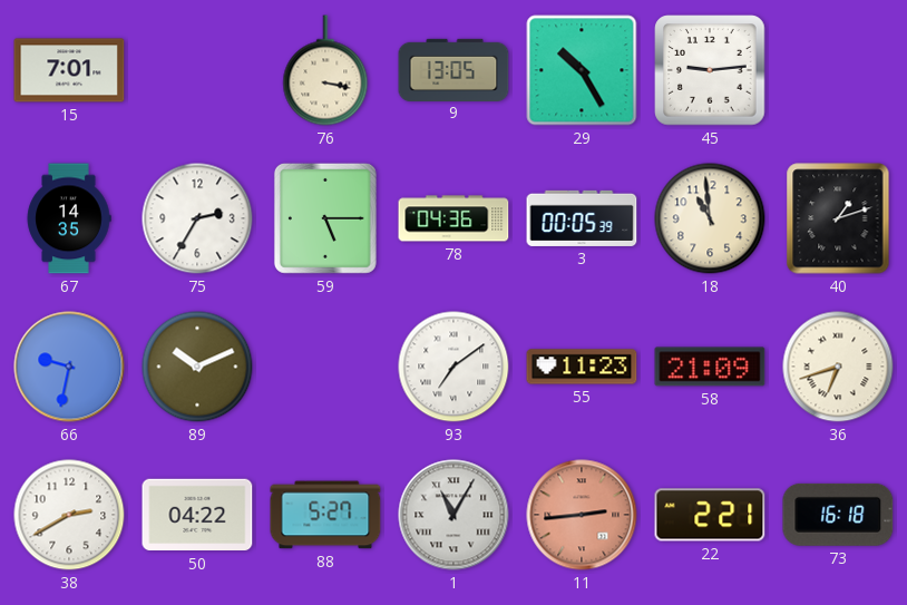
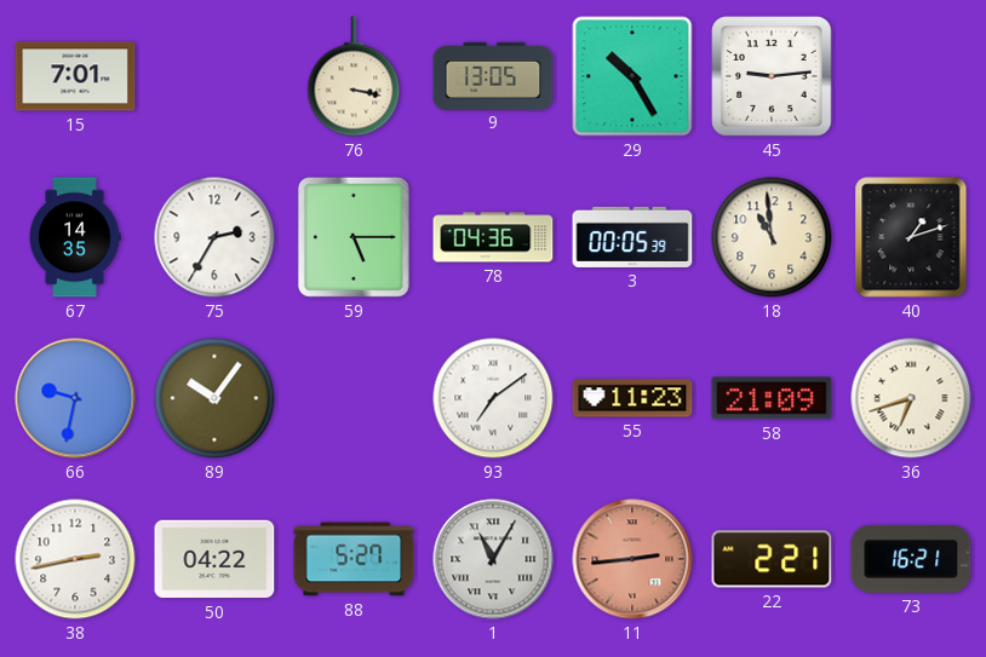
89: 10:11 -> 10:06 (214, 398)
38: 2:40 -> 2:43 (75, 559)
73: 16:18 -> 16:21 (911, 559)
